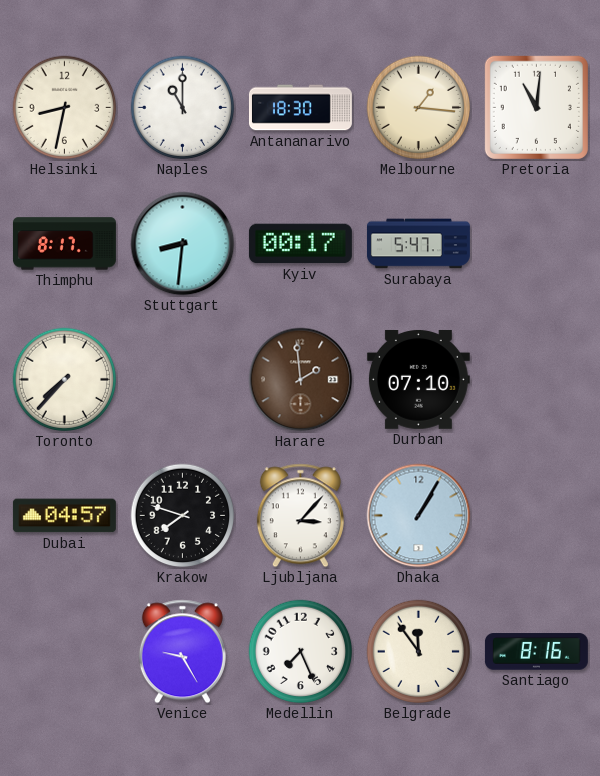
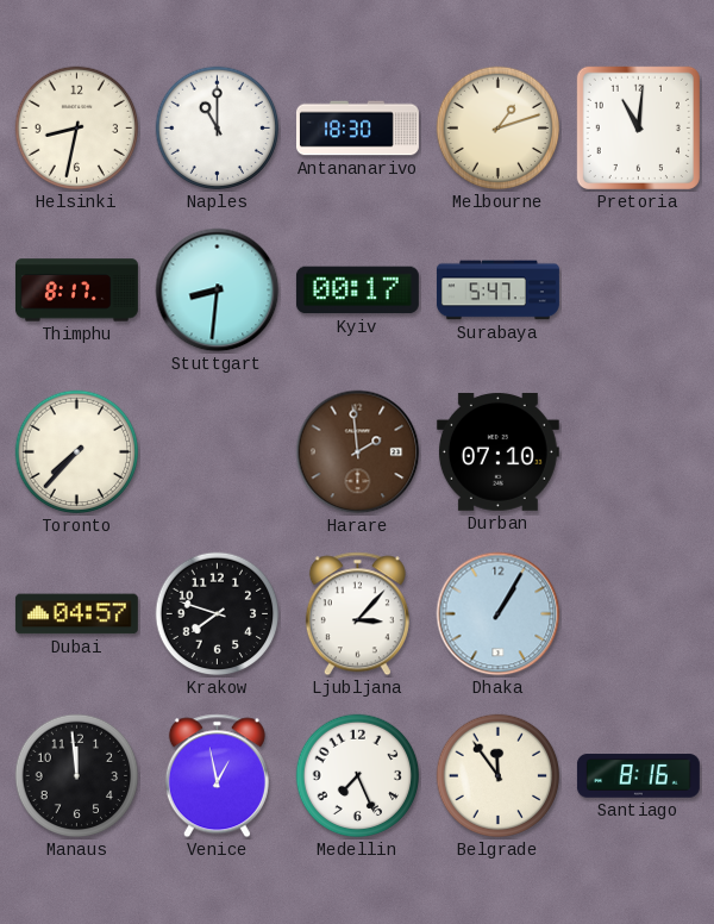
Melbourne: 1:16 -> 1:12 (499, 129)
Manaus: none -> 11:59 (77, 776)
Venice: 9:25 -> 12:58 (217, 776)
